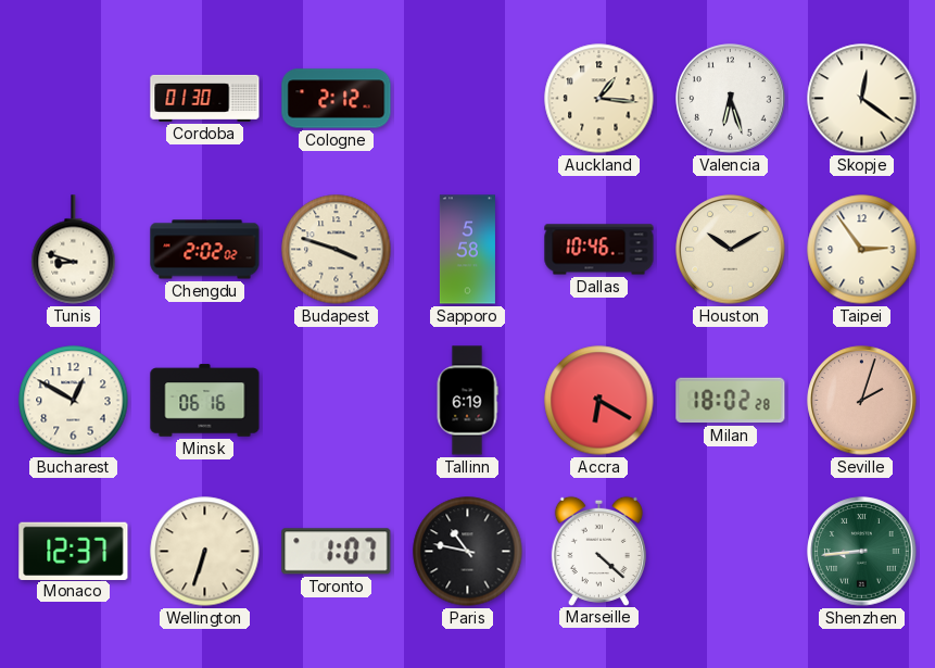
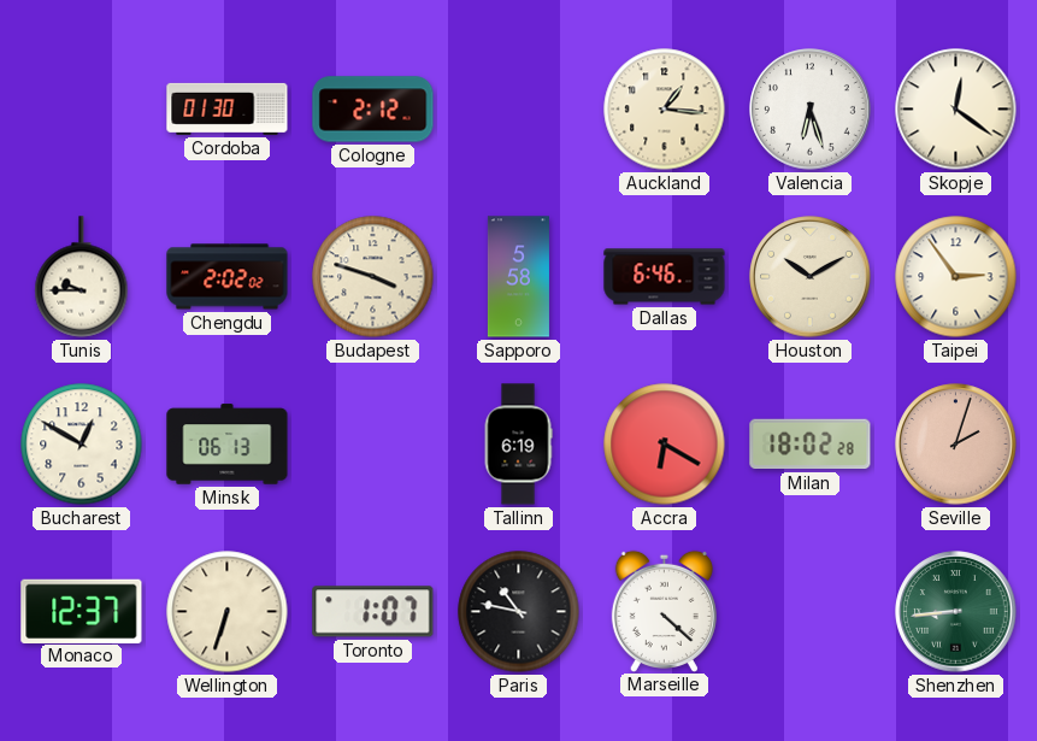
Tunis: 8:48 -> 9:45 (82, 277)
Dallas: 10:46 -> 6:46 (665, 277)
Minsk: 06:16 -> 06:13 (228, 445)
